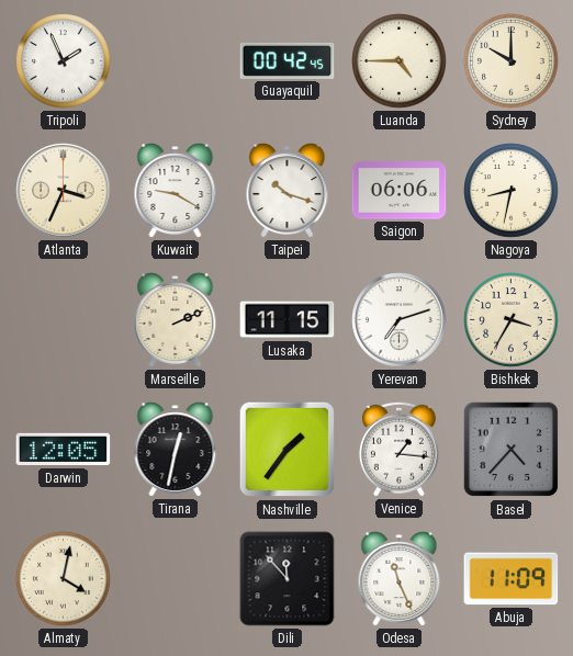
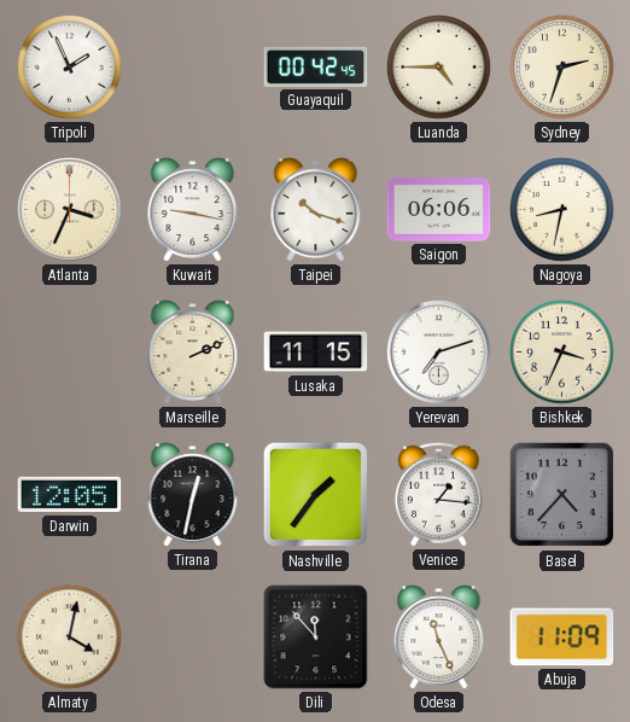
Sydney: 10:00 -> 2:33 (562, 68)
Kuwait: 9:20 -> 9:17 (193, 210)
Bishkek: 3:35 -> 3:34 (562, 353)
